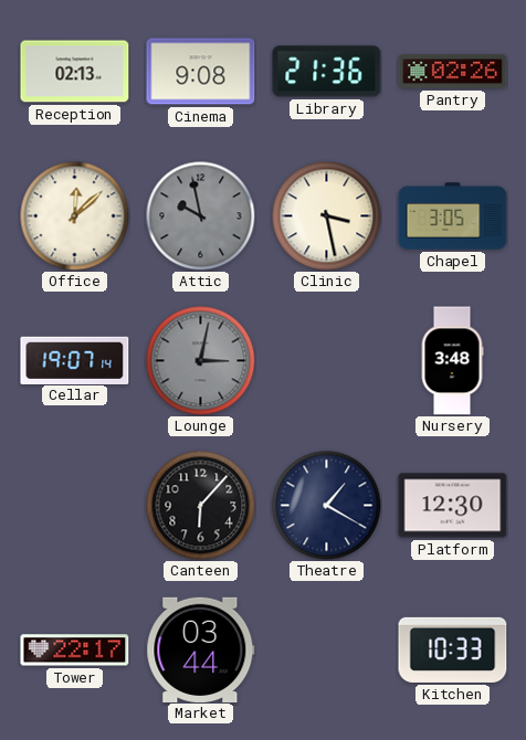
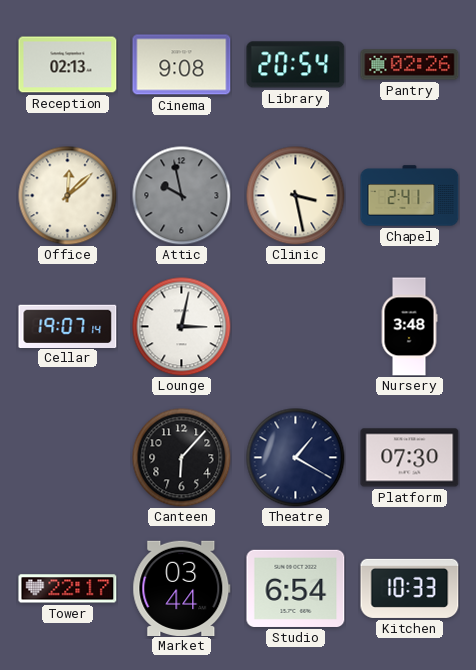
Library: 21:36 -> 20:54 (296, 65)
Chapel: 3:05 -> 2:41 (410, 196)
Lounge dial: grey -> white (182, 327)
Platform: 12:30 -> 07:30 (410, 458)
Studio: none -> 6:54 (296, 588)
